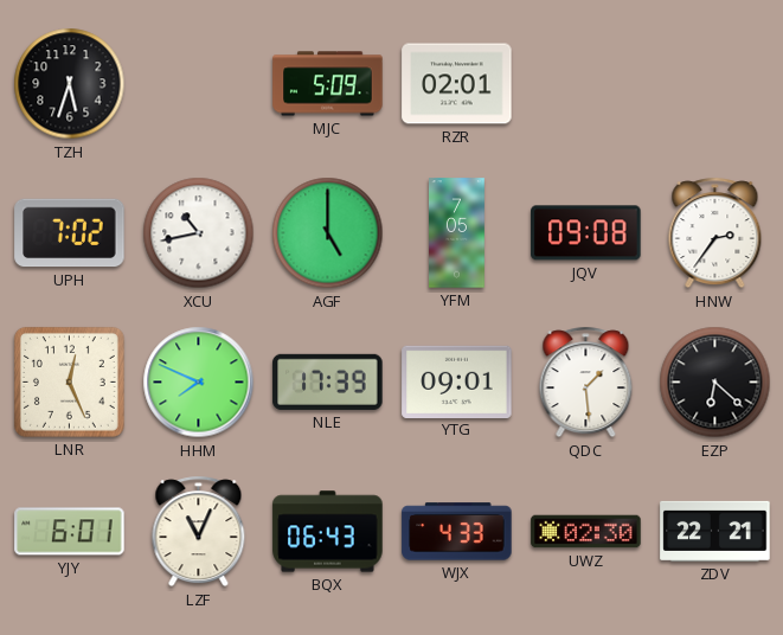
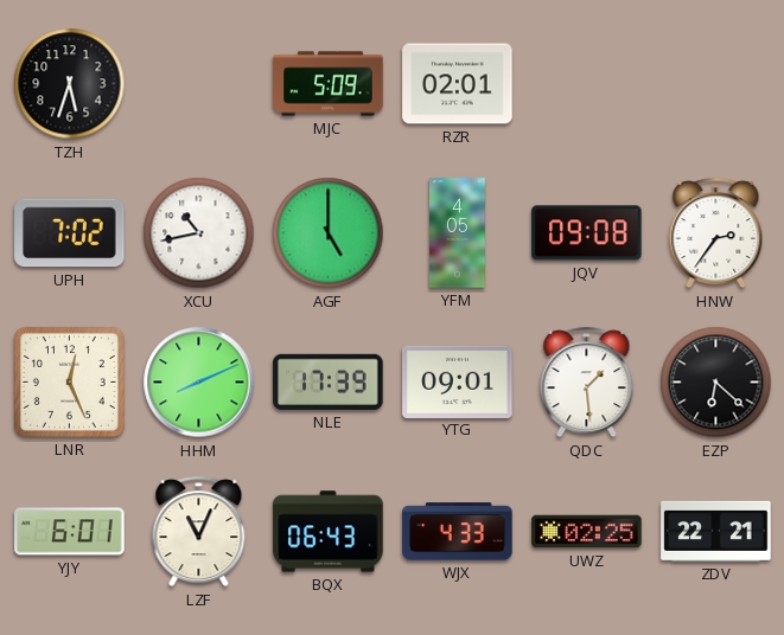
YFM: 7:05 -> 4:05 (458, 233)
HHM: 7:49 -> 8:11 (199, 383)
UWZ: 02:30 -> 02:25 (587, 532)
